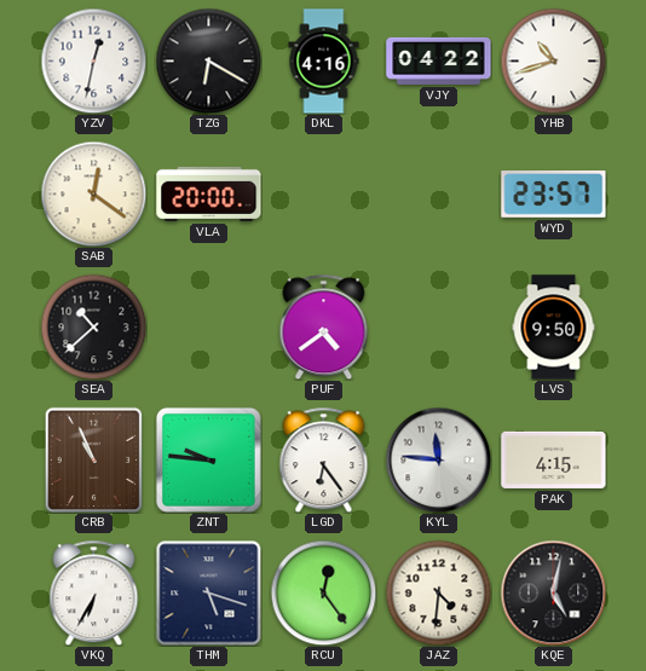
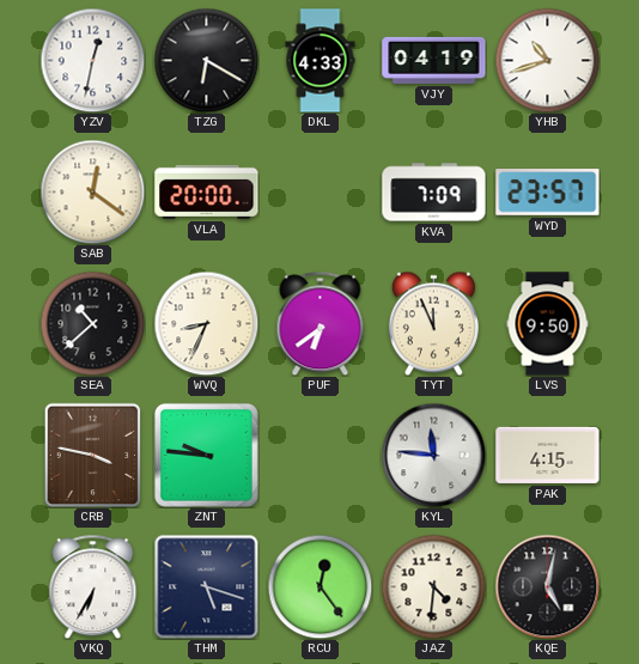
DKL: 4:16 -> 4:33 (321, 61)
VJY: 04:22 -> 04:19 (434, 60)
KVA: none -> 7:09 (434, 193)
WVQ: none -> 8:34 (206, 323)
PUF: 4:39 -> 6:39 (321, 323)
TYT: none -> 11:56 (433, 323)
CRB: 10:56 -> 3:47 (93, 455)
LGD: 6:24 -> none (324, 459)
